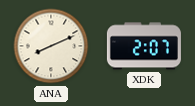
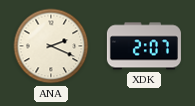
ANA: 8:11 -> 2:19 (51, 46)
